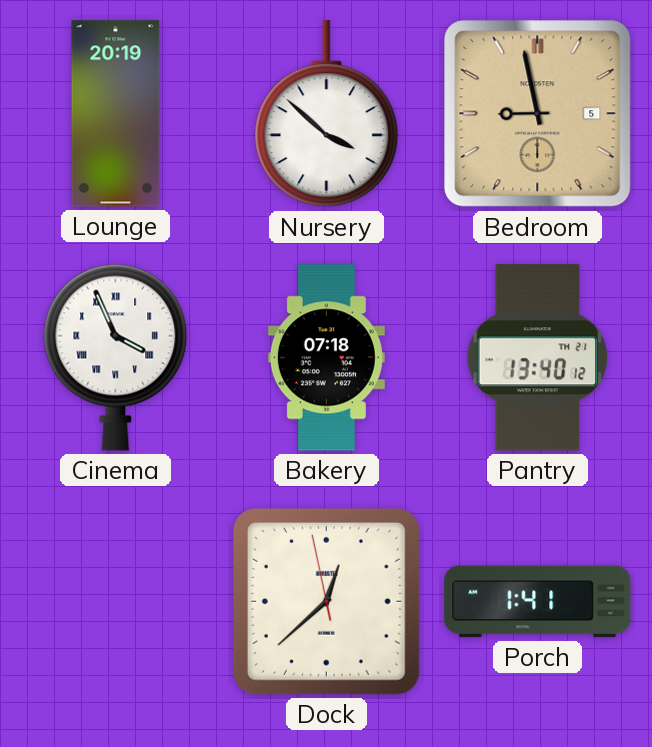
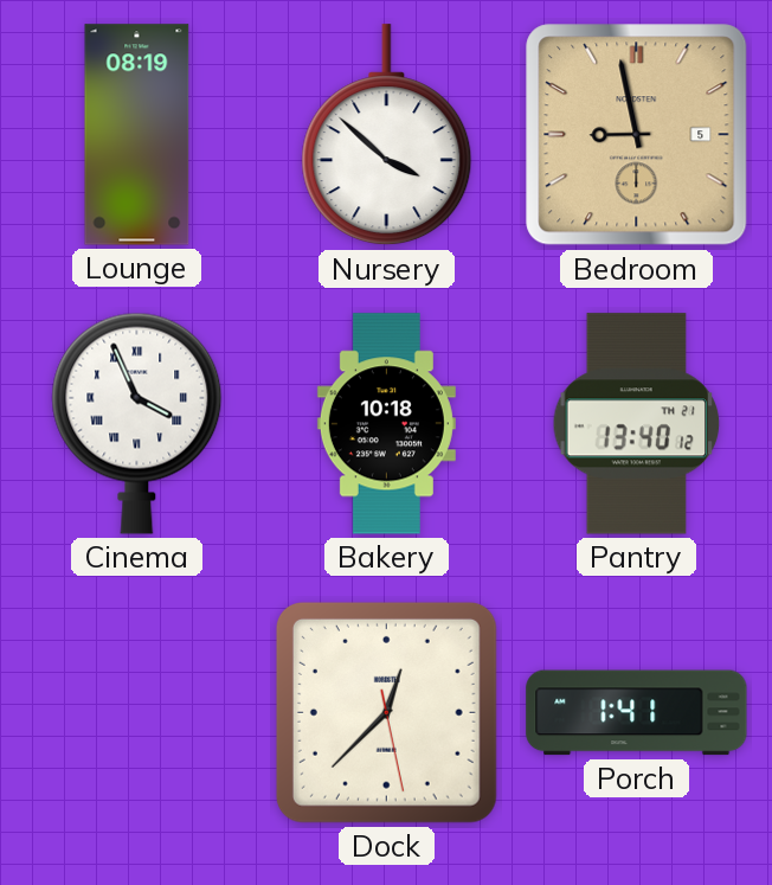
Lounge: 20:19 -> 08:19 (137, 135)
Bakery: 07:18 -> 10:18 (386, 424)
Dock: 12:37:58 -> 12:37:28 (386, 712)
